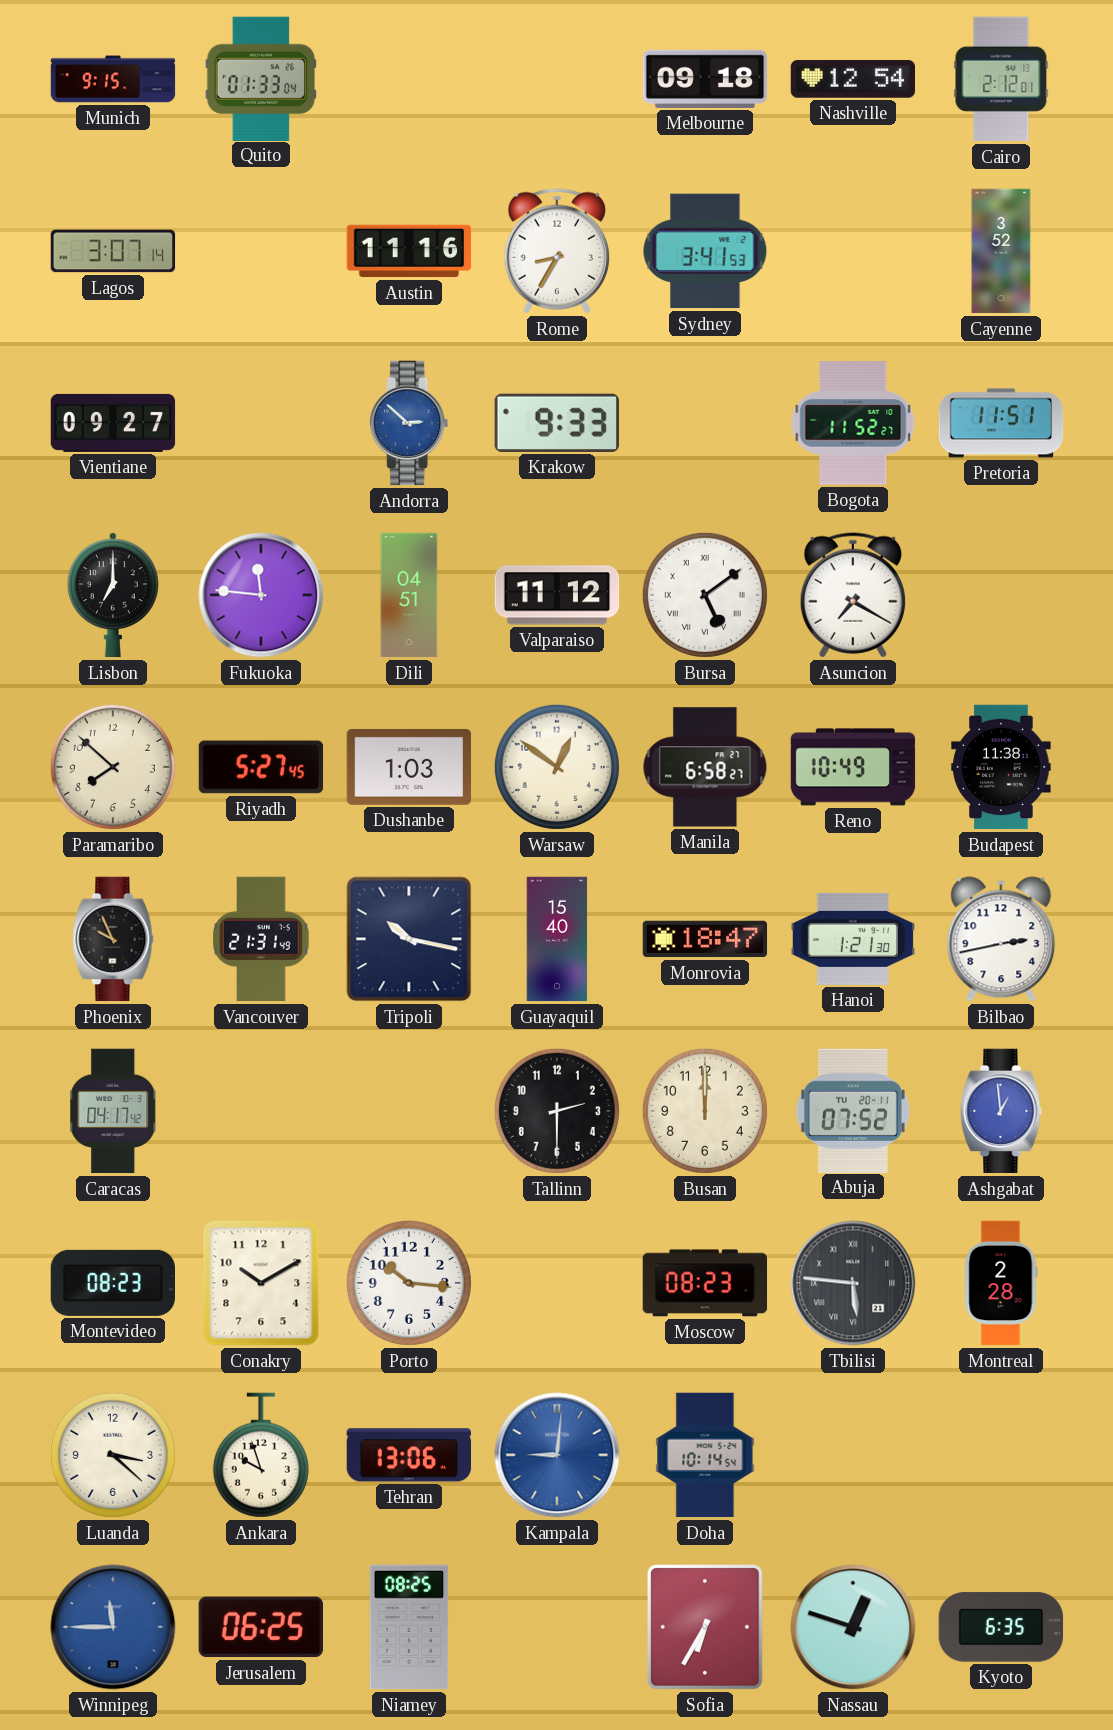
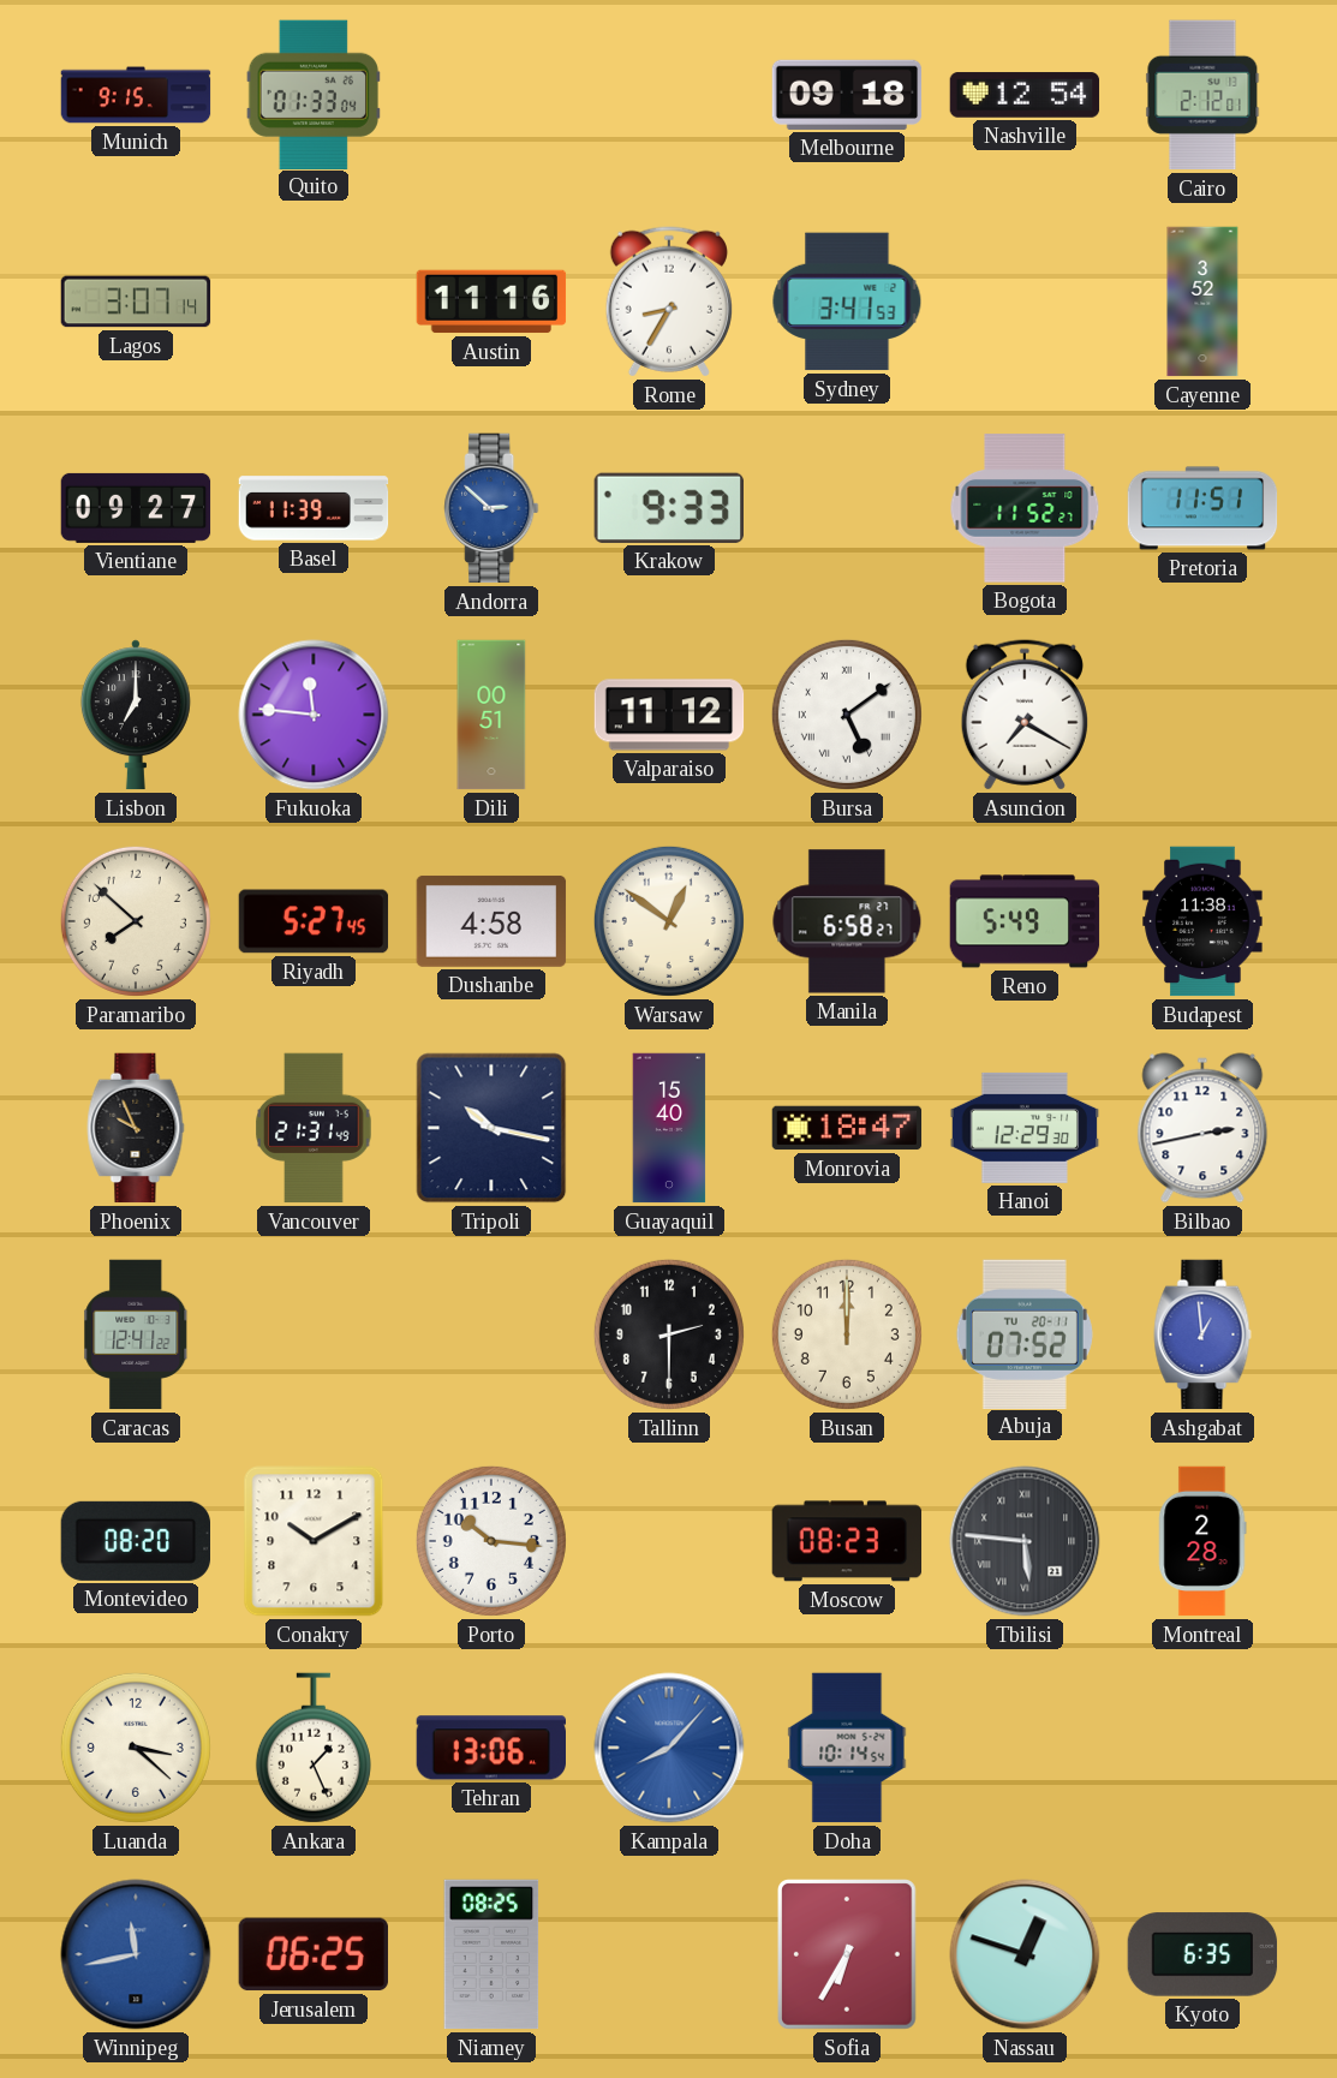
Basel: none -> 11:39 (314, 508)
Dili: 04:51 -> 00:51 (491, 715)
Dushanbe: 1:03 -> 4:58 (491, 921)
Reno: 10:49 -> 5:49 (1025, 921)
Hanoi: 1:21 -> 12:29 (1025, 1128)
Caracas: 04:17 -> 12:41 (136, 1334)
Montevideo: 08:23 -> 08:20 (135, 1541)
Ankara: 9:57 -> 1:26 (314, 1748)
Kampala: 9:01 -> 8:07 (669, 1748)
Winnipeg: 11:45 -> 11:43 (136, 1954)
